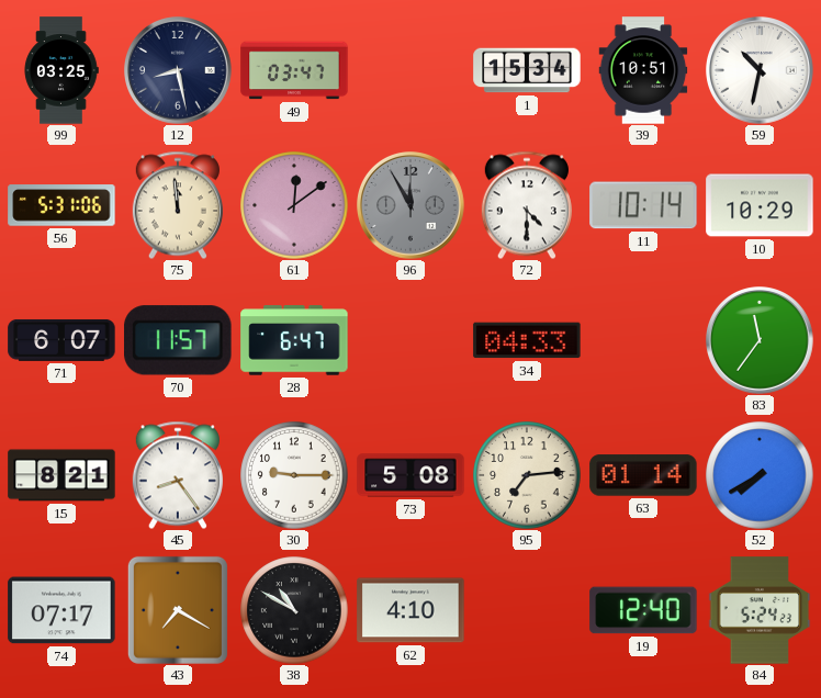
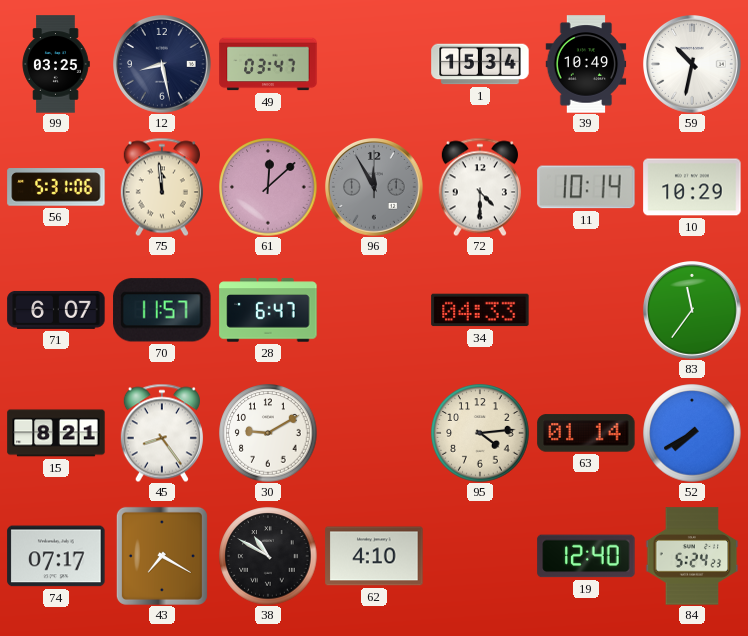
39: 10:51 -> 10:49 (586, 64)
61: 12:09 -> 12:08 (268, 187)
30: 9:15 -> 9:10 (268, 433)
73: 5:08 -> none (410, 475)
95: 7:14 -> 4:14 (480, 433)
